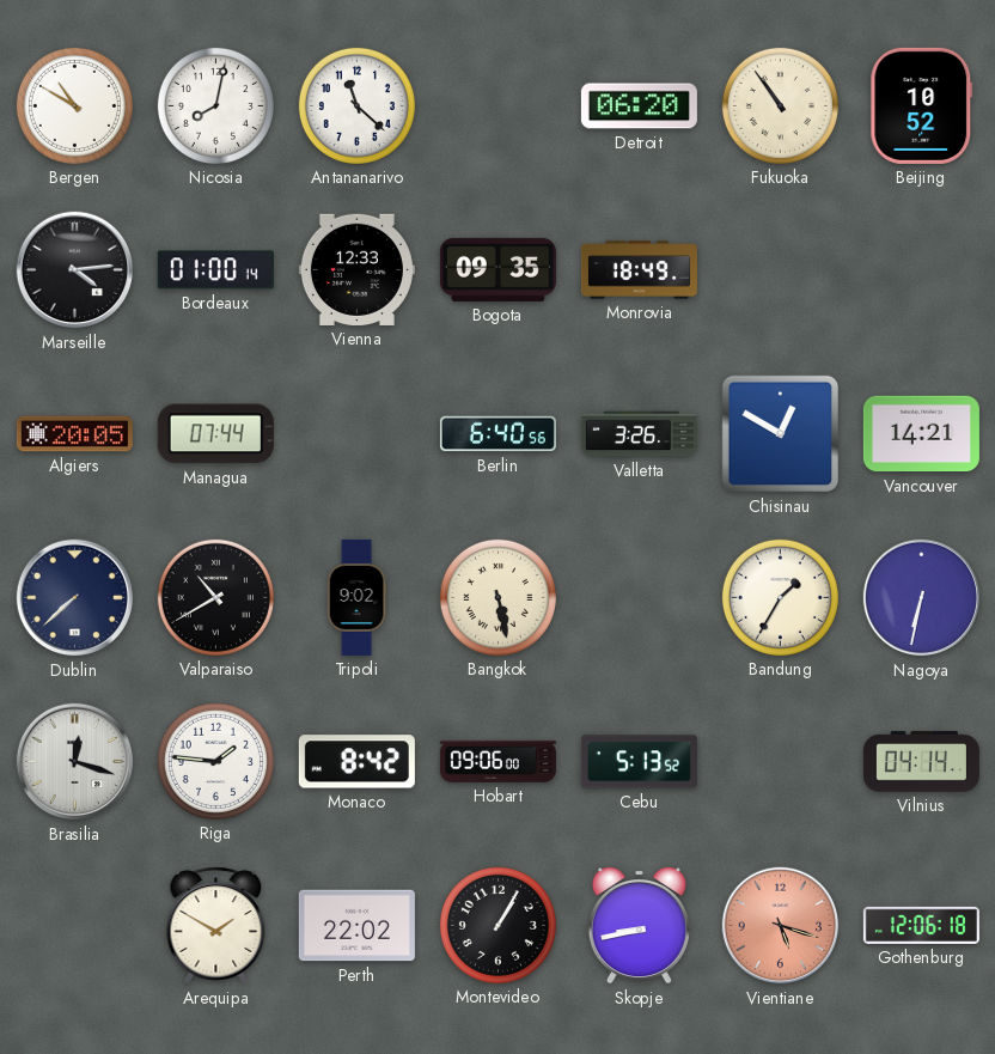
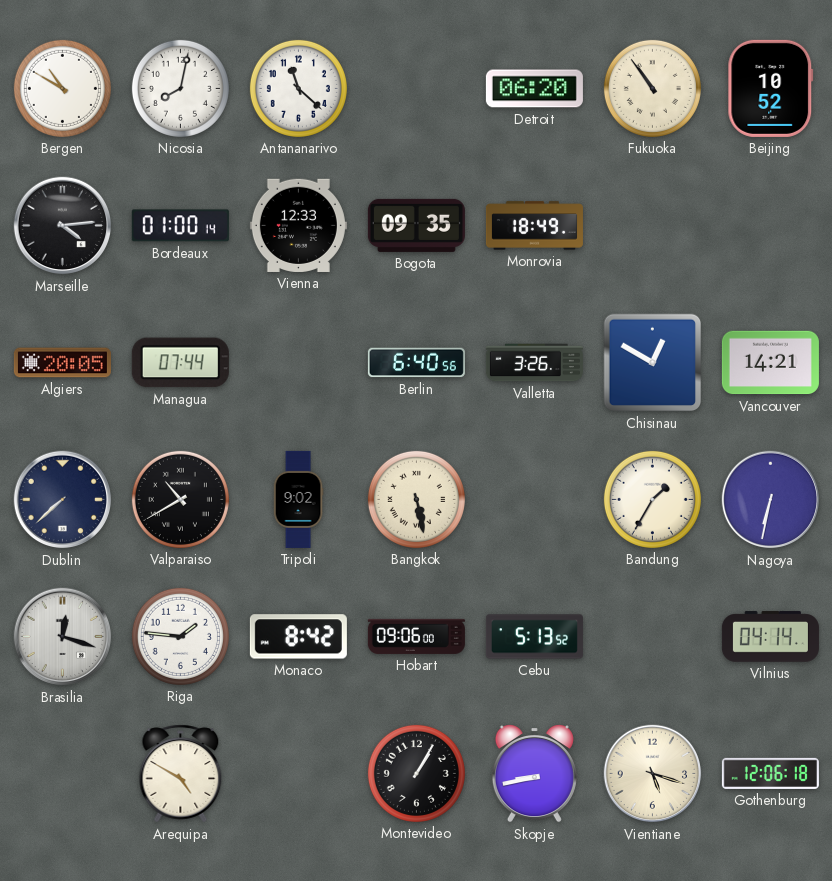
Arequipa: 1:50 -> 4:50 (181, 774)
Perth: 22:02 -> none (356, 926)
Vientiane dial: salmon -> cream (653, 774)
